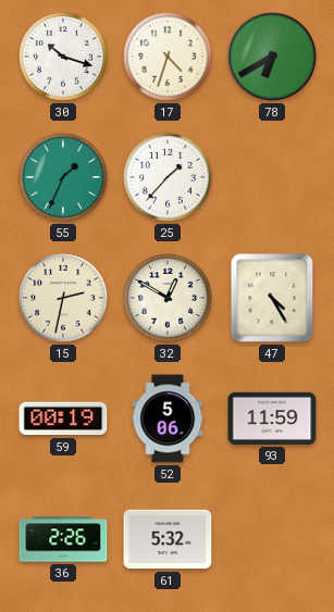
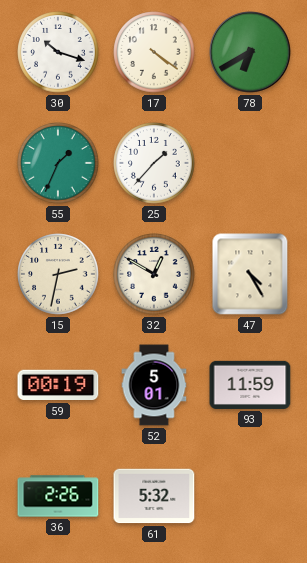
17: 4:33 -> 4:21 (154, 52)
52: 5:06 -> 5:01 (154, 385)
